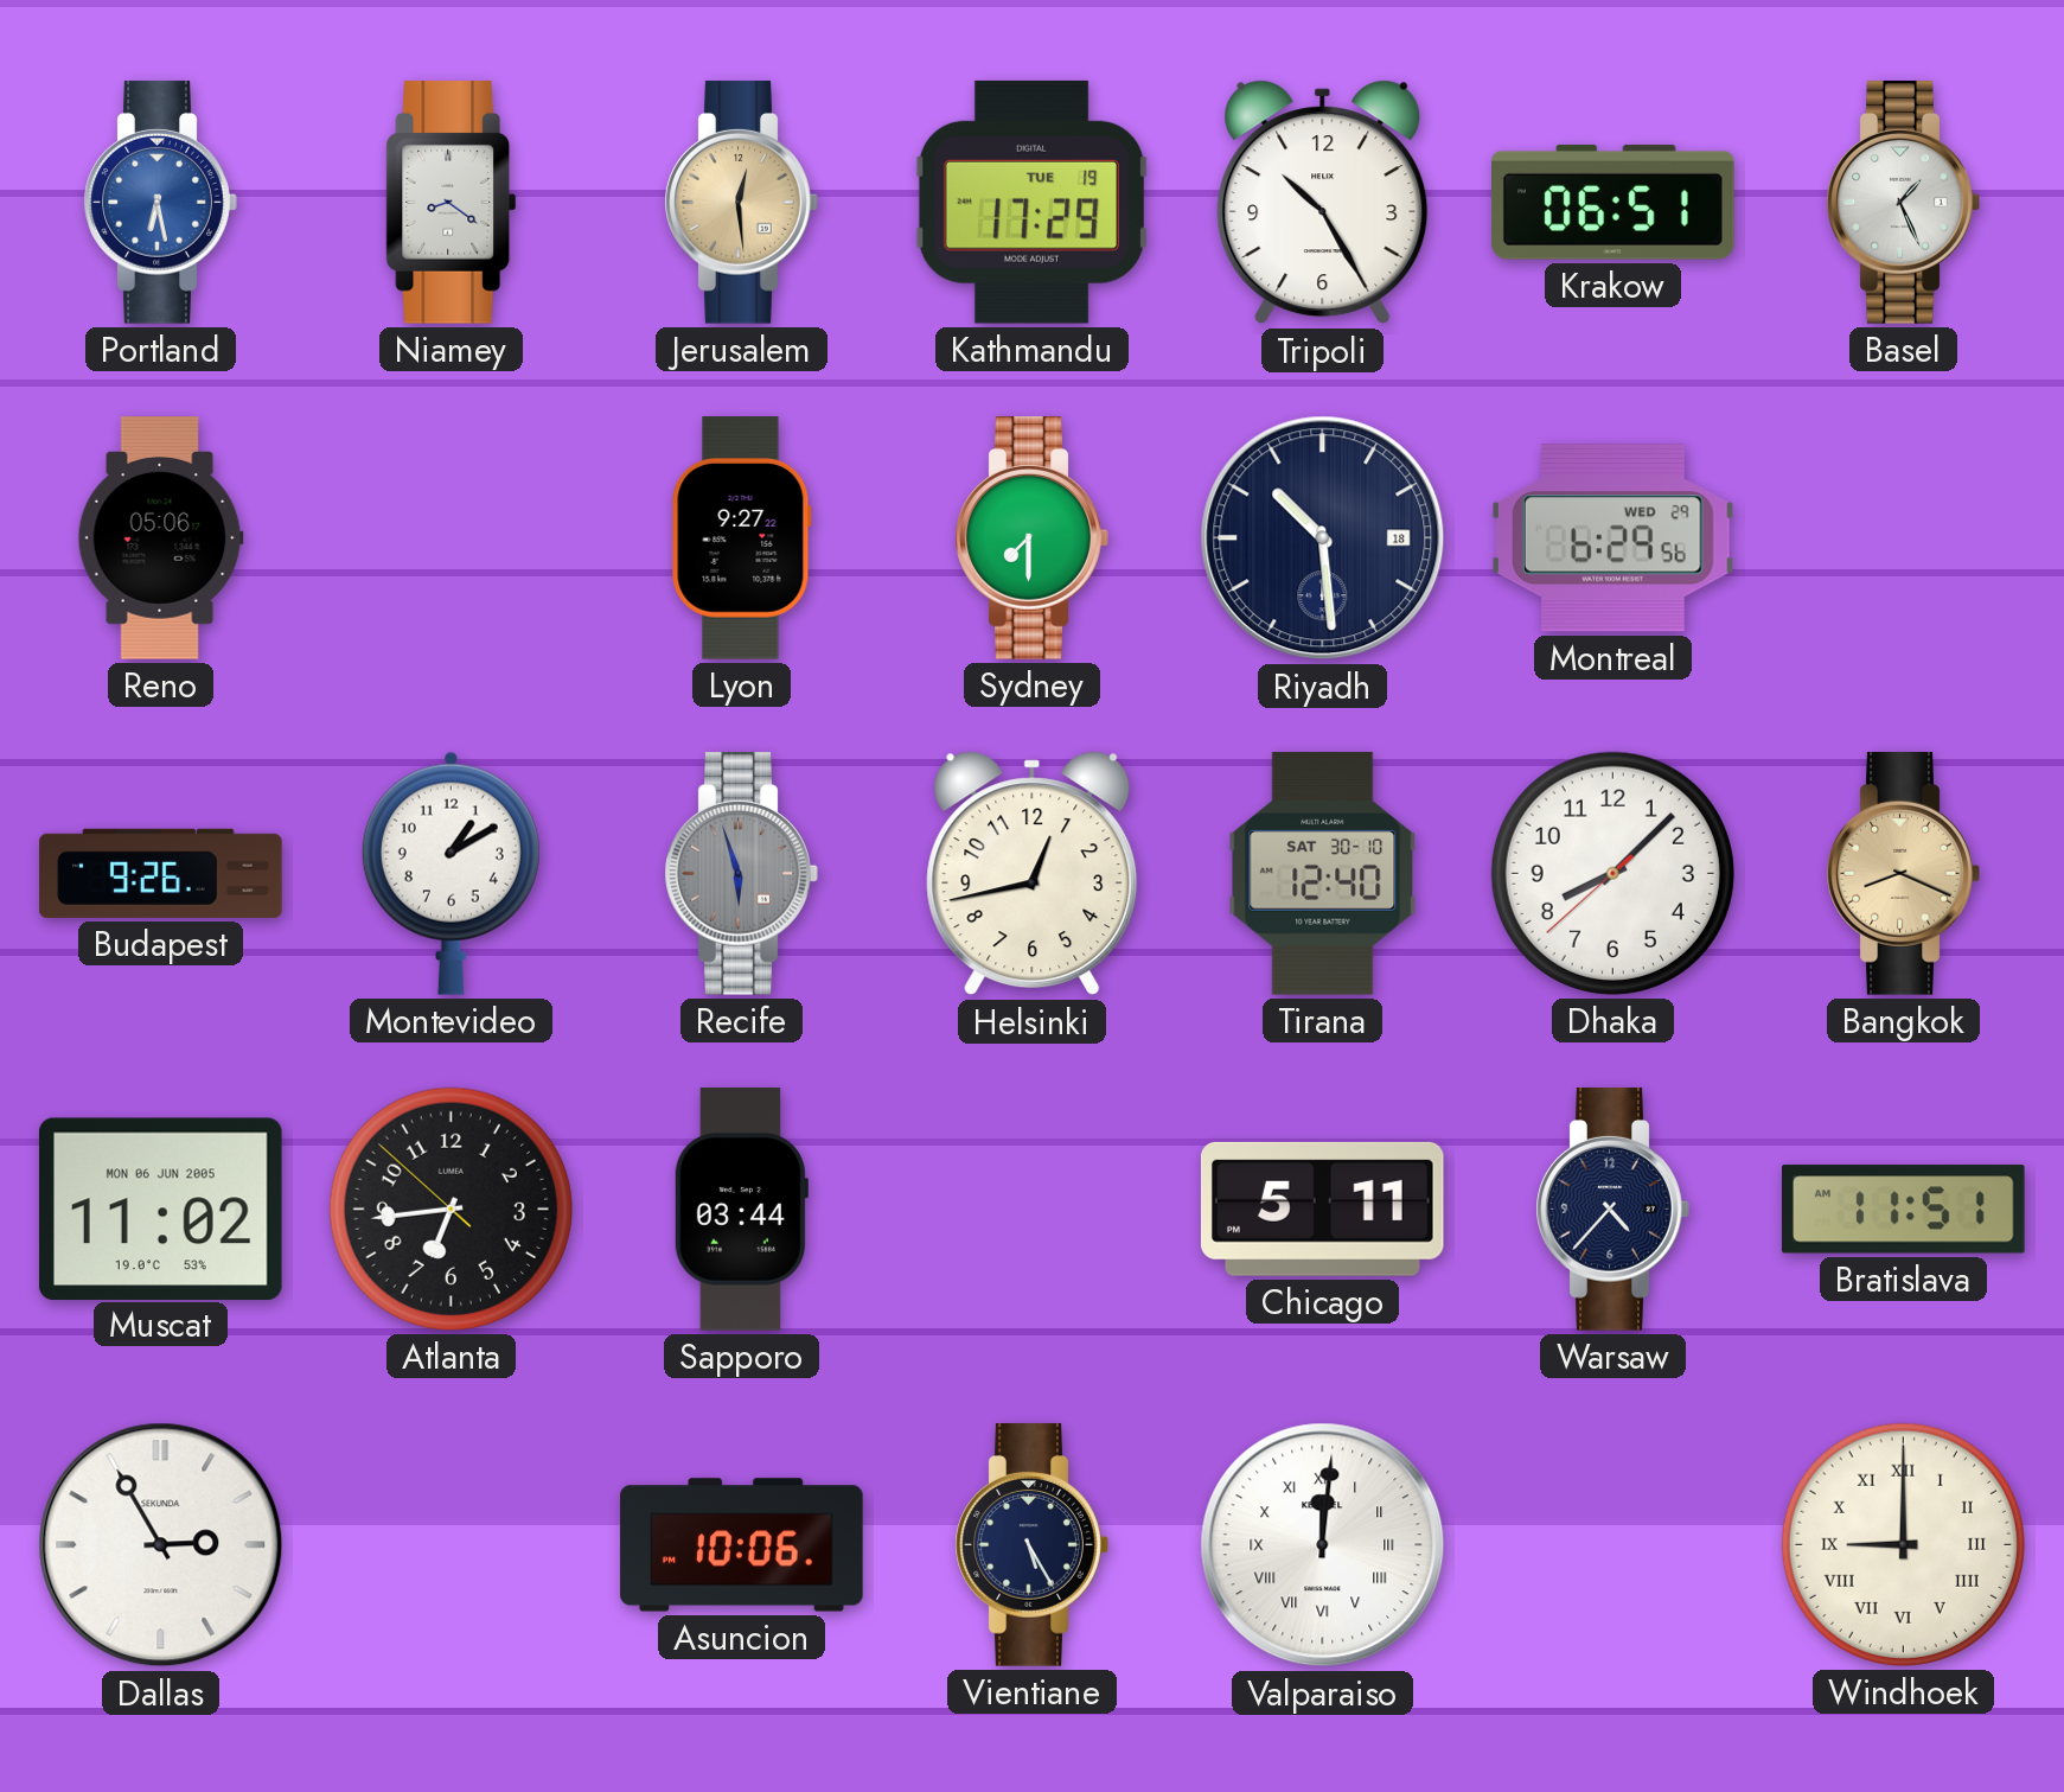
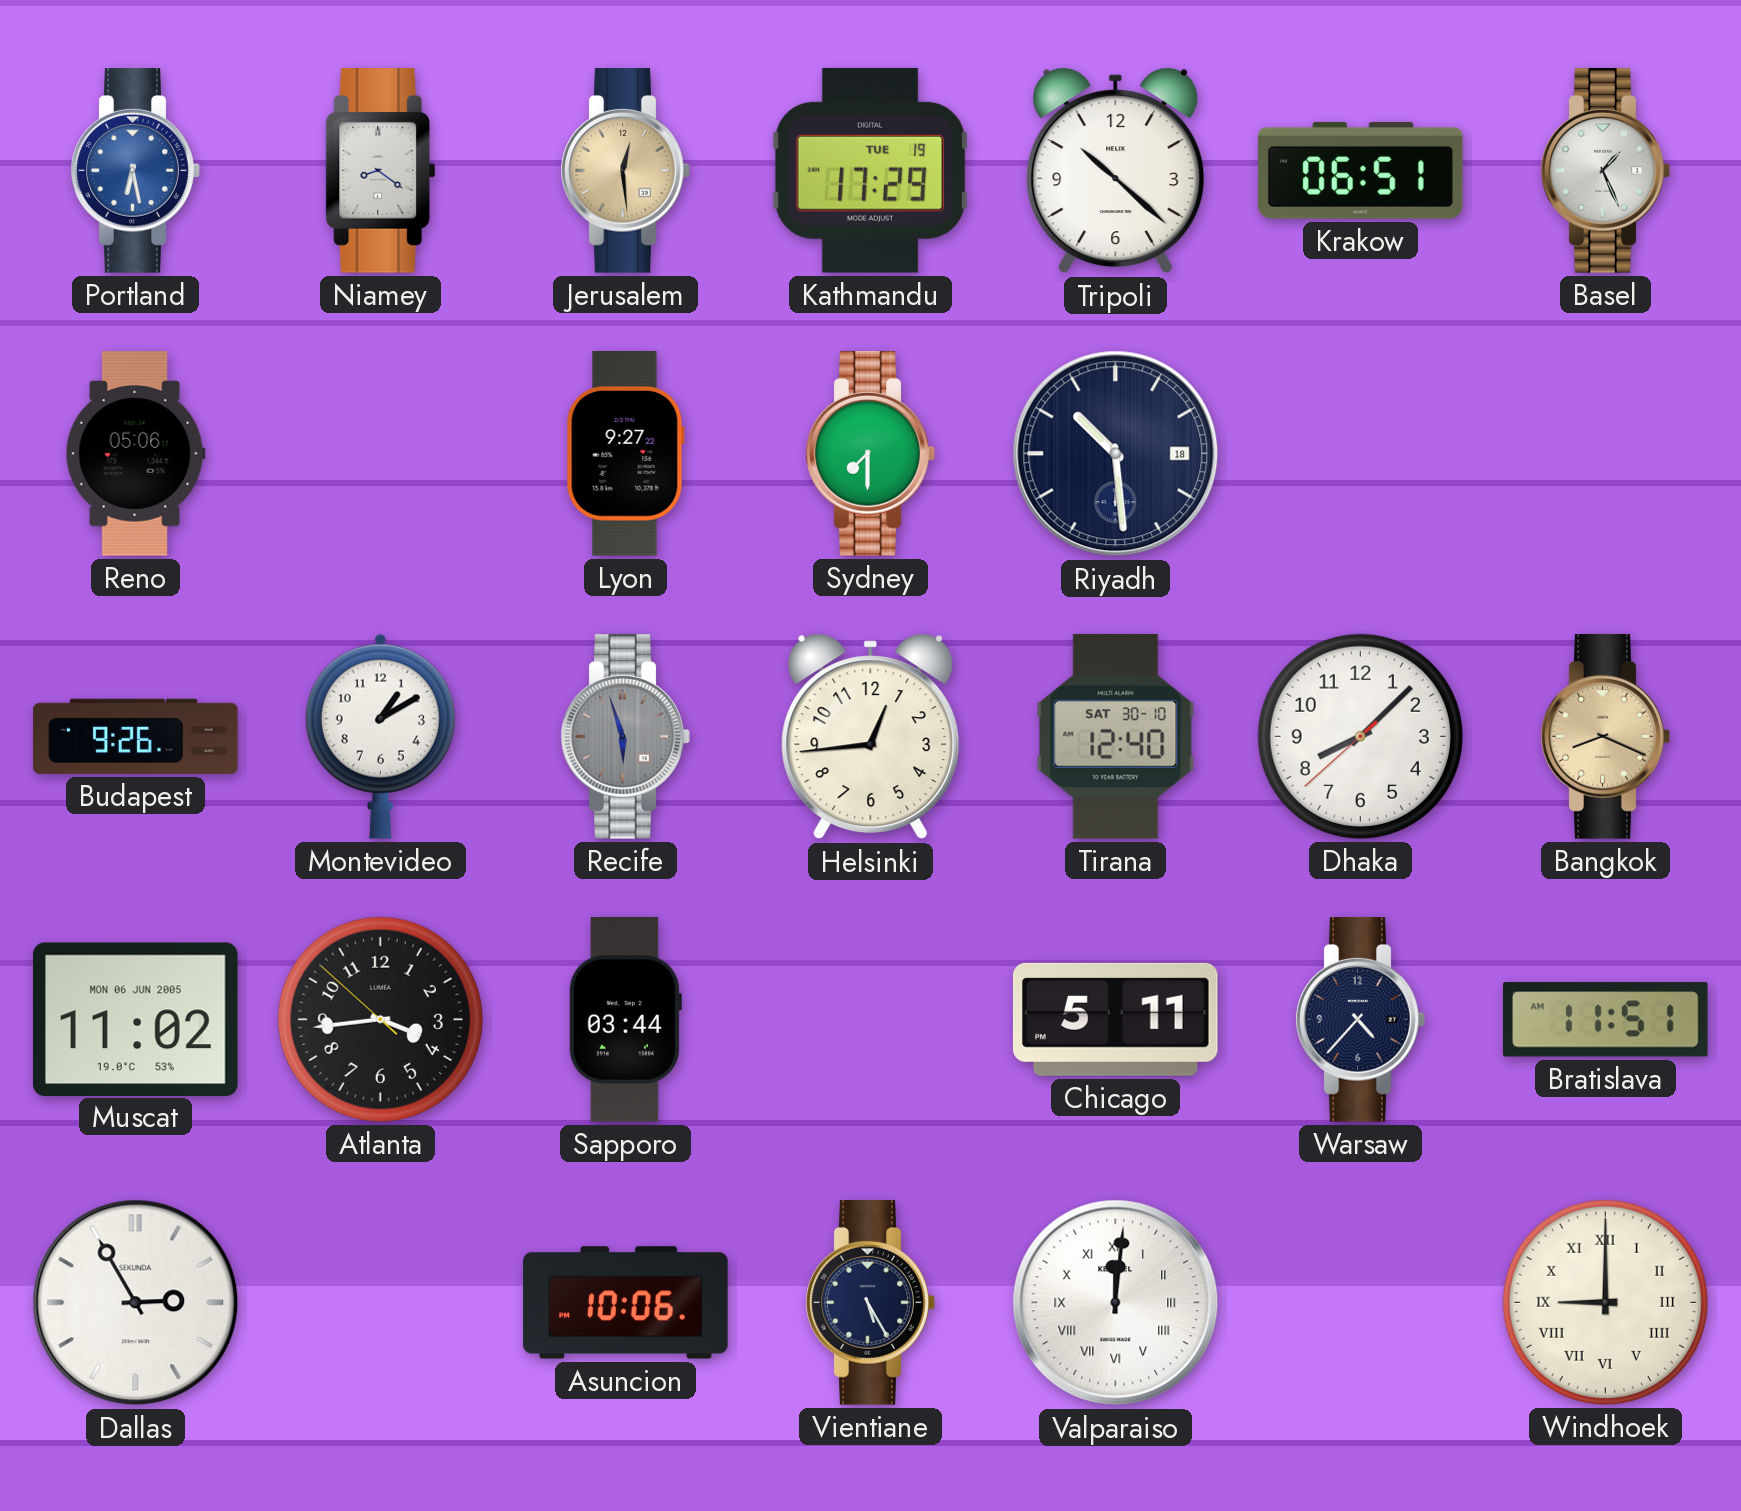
Tripoli: 10:25 -> 10:22 (1116, 171)
Montreal: 6:29 -> none (1612, 538)
Helsinki: 12:43 -> 12:44 (871, 737)
Atlanta: 6:43 -> 3:43 (380, 1019)
